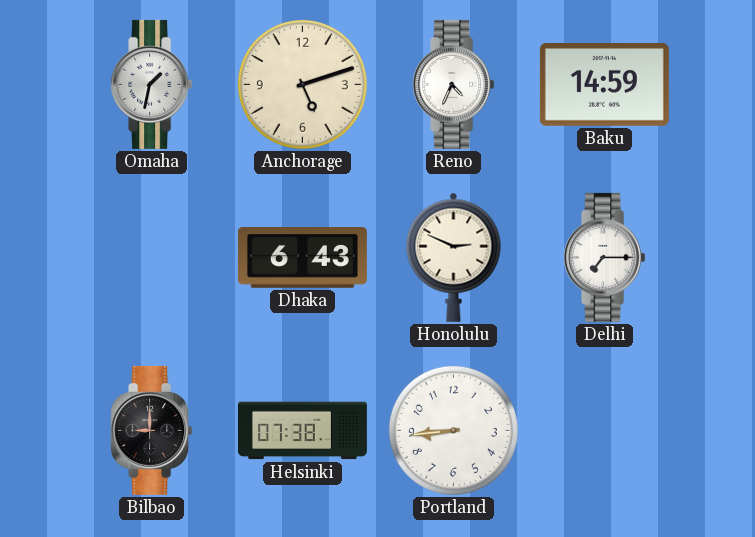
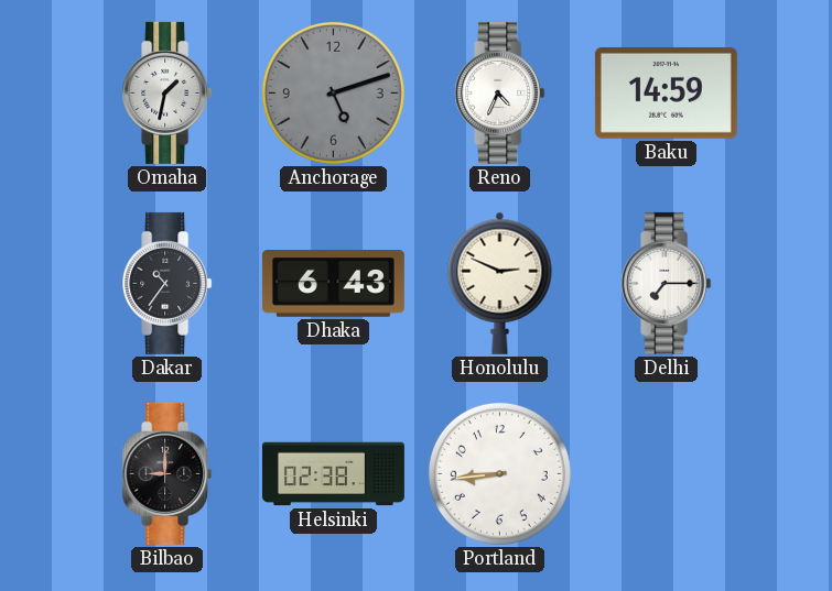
Anchorage dial: cream -> grey (333, 92)
Dakar: none -> 10:36 (168, 283)
Helsinki: 07:38 -> 02:38 (333, 474)
